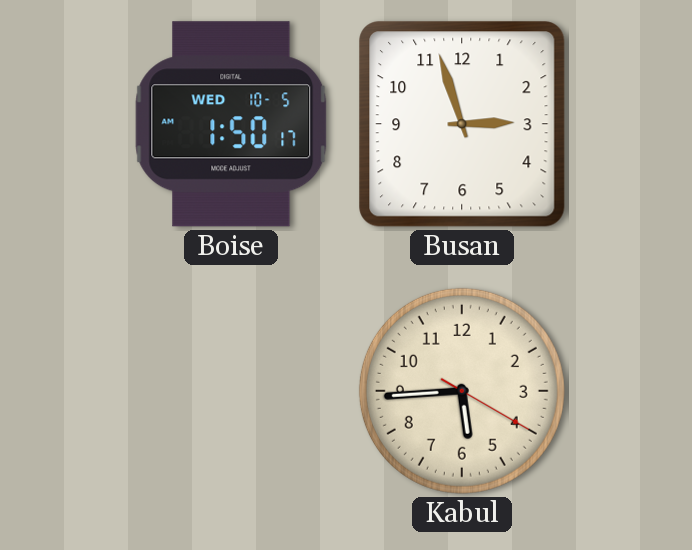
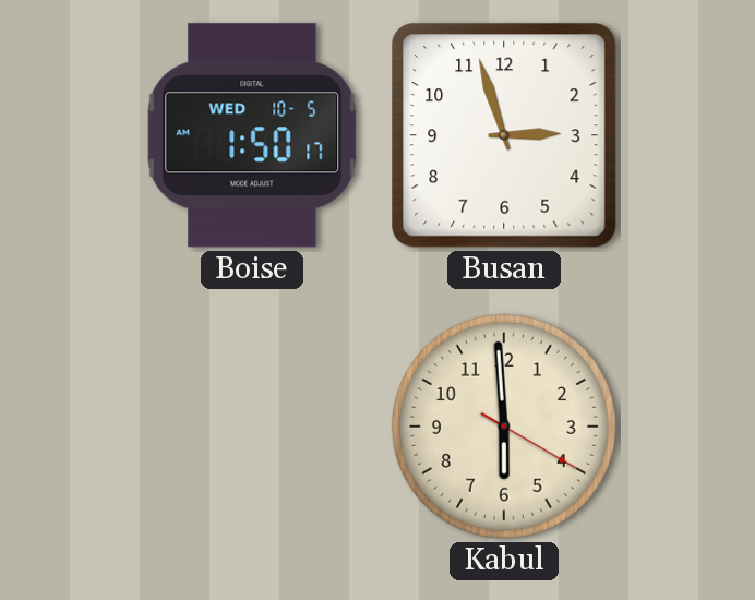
Kabul: 5:44 -> 5:59 (504, 427)
